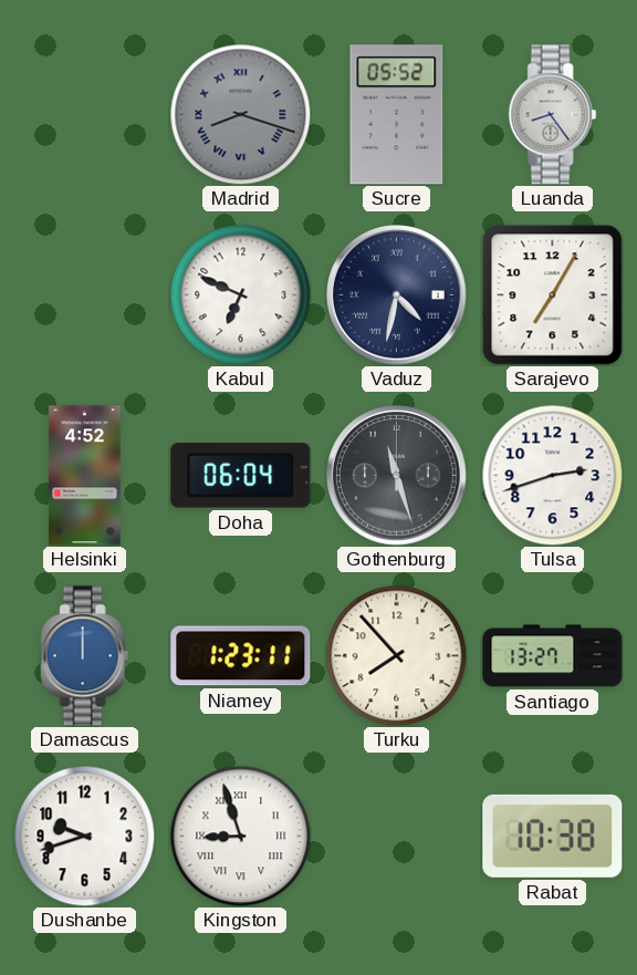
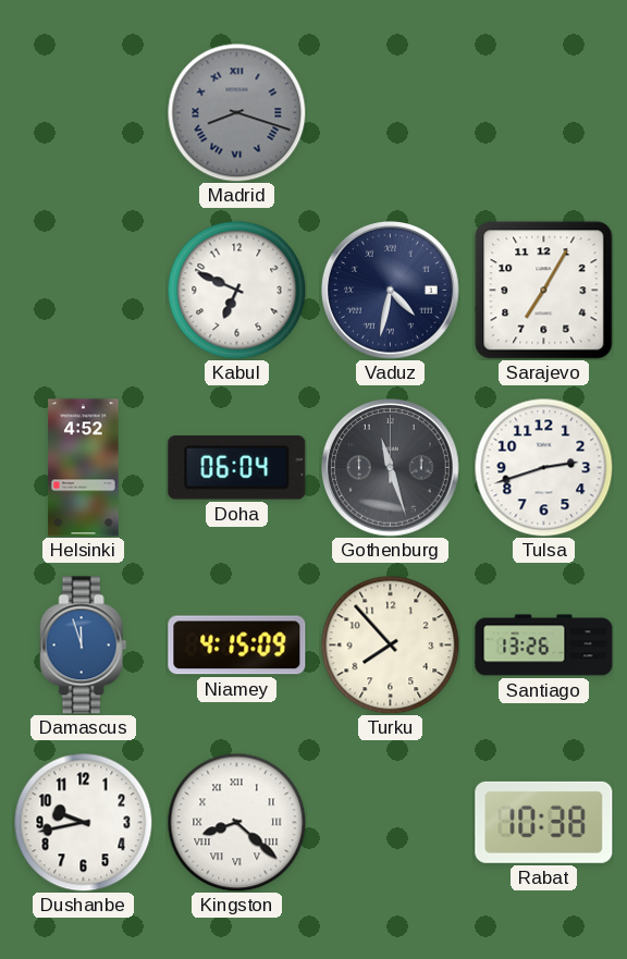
Sucre: 05:52 -> none (397, 115)
Luanda: 8:24 -> none (553, 115)
Damascus: 12:00 -> 11:57 (84, 646)
Niamey: 1:23 -> 4:15 (237, 646)
Santiago: 13:27 -> 13:26 (544, 646)
Dushanbe: 9:42 -> 9:43 (83, 822)
Kingston: 8:57 -> 8:22 (236, 822)
